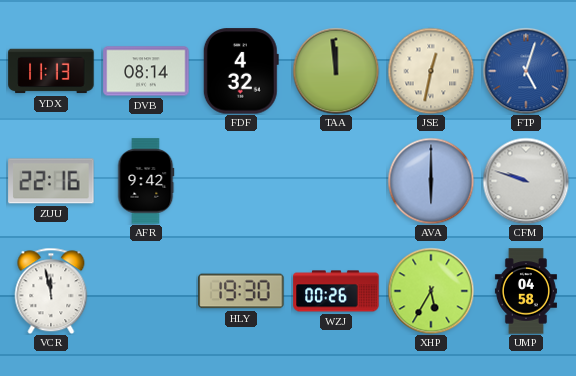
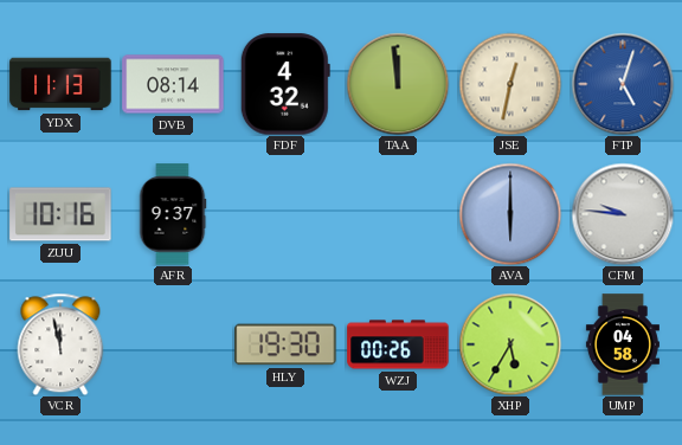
ZUU: 22:16 -> 10:16 (60, 214)
AFR: 9:42 -> 9:37 (173, 214)
CFM: 9:48 -> 9:46 (623, 214)
